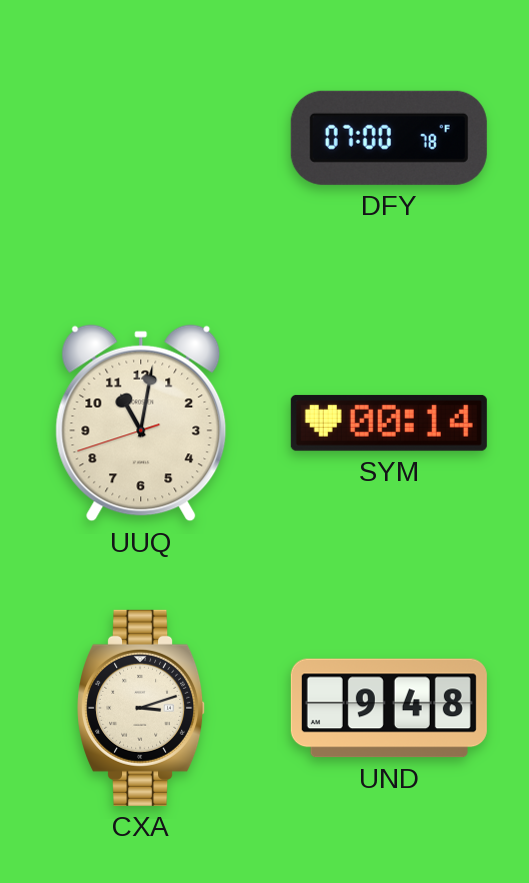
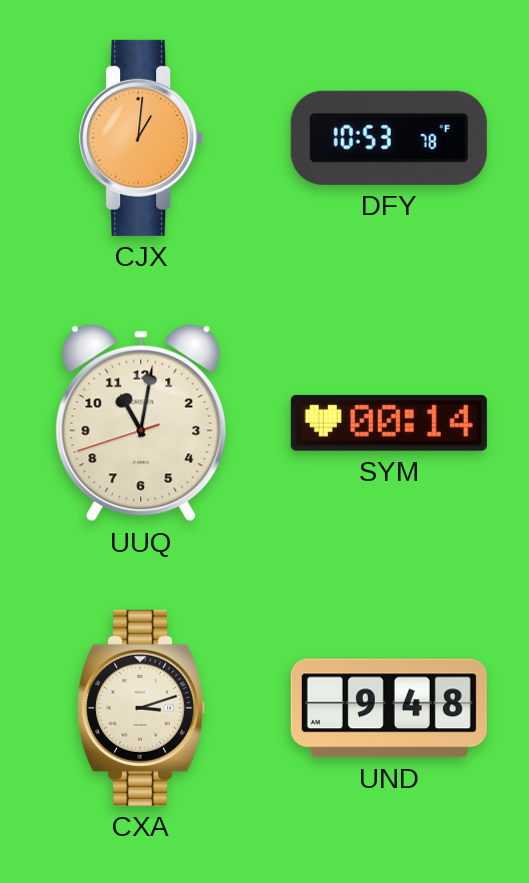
CJX: none -> 1:01 (142, 138)
DFY: 07:00 -> 10:53 (389, 138)
